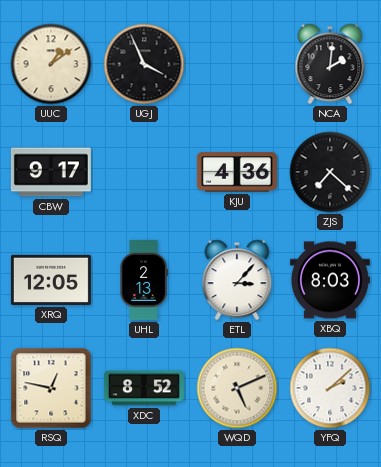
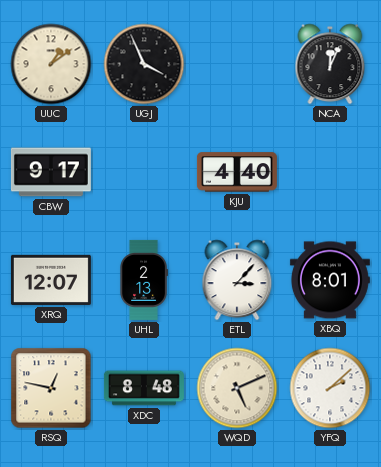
NCA: 2:01 -> 12:04 (330, 64)
KJU: 4:36 -> 4:40 (237, 172)
ZJS: 7:22 -> none (330, 172)
XRQ: 12:05 -> 12:07 (51, 280)
XBQ: 8:03 -> 8:01 (330, 280)
XDC: 8:52 -> 8:48 (144, 388)
